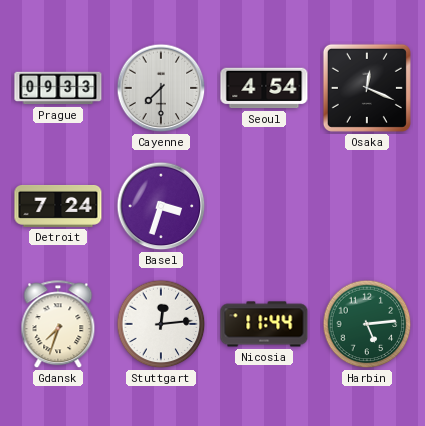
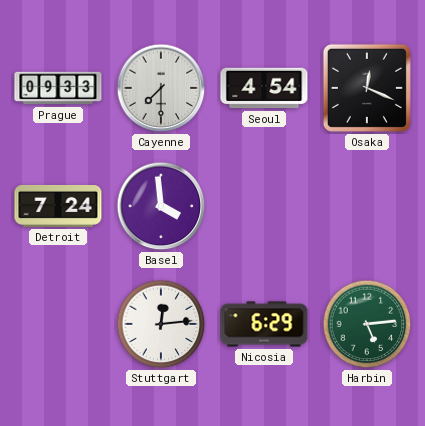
Basel: 3:33 -> 3:59 (161, 206)
Gdansk: 7:33 -> none (58, 325)
Nicosia: 11:44 -> 6:29 (264, 324)
